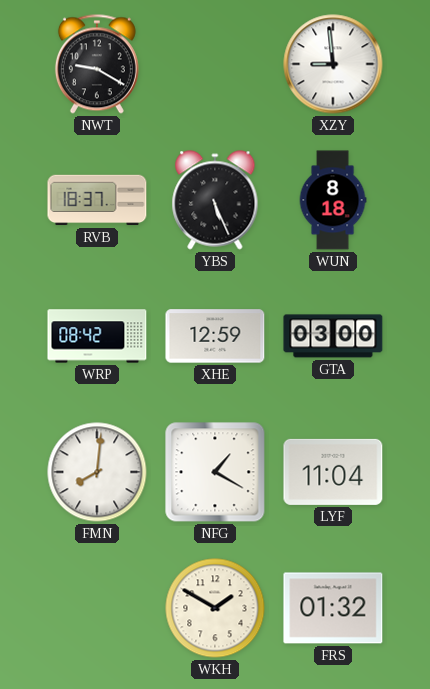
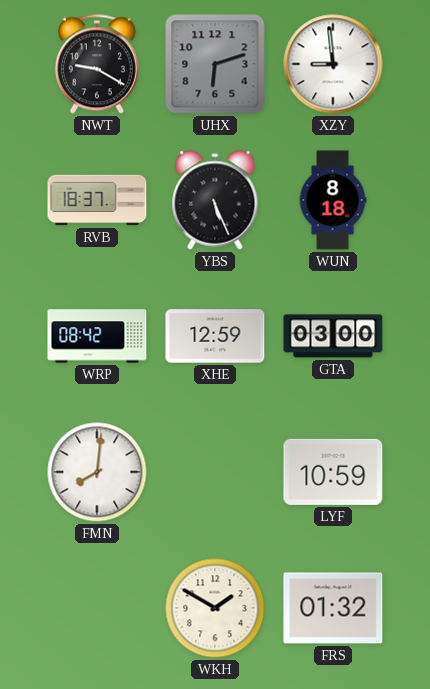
UHX: none -> 6:12 (215, 64)
NFG: 1:20 -> none (215, 472)
LYF: 11:04 -> 10:59 (333, 472)
